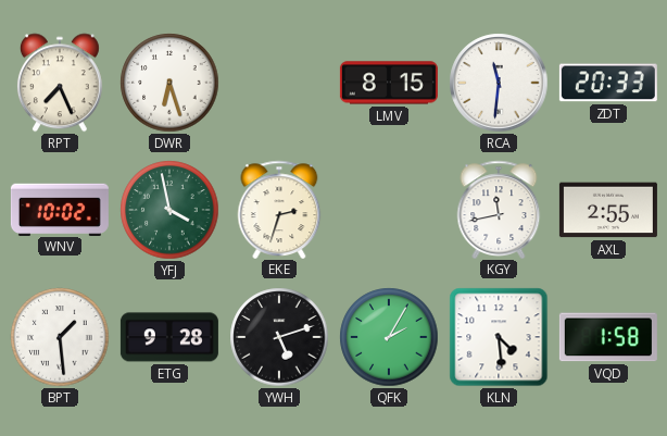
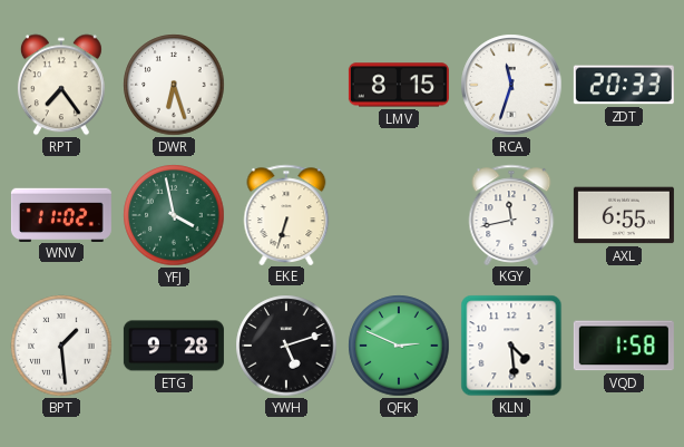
RPT: 7:26 -> 7:24 (61, 85)
RCA: 11:31 -> 11:33 (511, 85)
WNV: 10:02 -> 11:02 (61, 214)
EKE: 2:33 -> 6:33 (286, 214)
AXL: 2:55 -> 6:55 (624, 215)
QFK: 2:05 -> 2:49 (399, 346)
